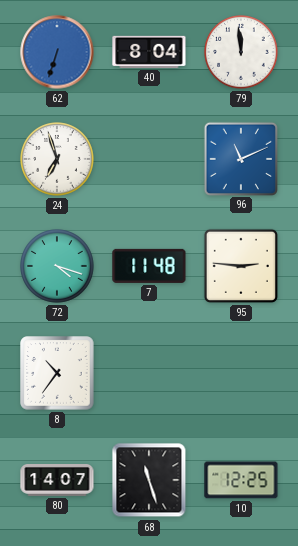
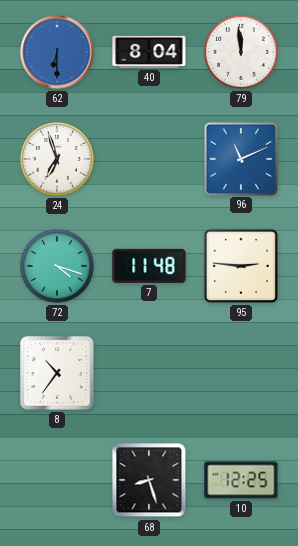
62: 6:33 -> 6:30 (57, 52)
80: 14:07 -> none (57, 481)
68: 11:27 -> 8:27 (149, 480)
